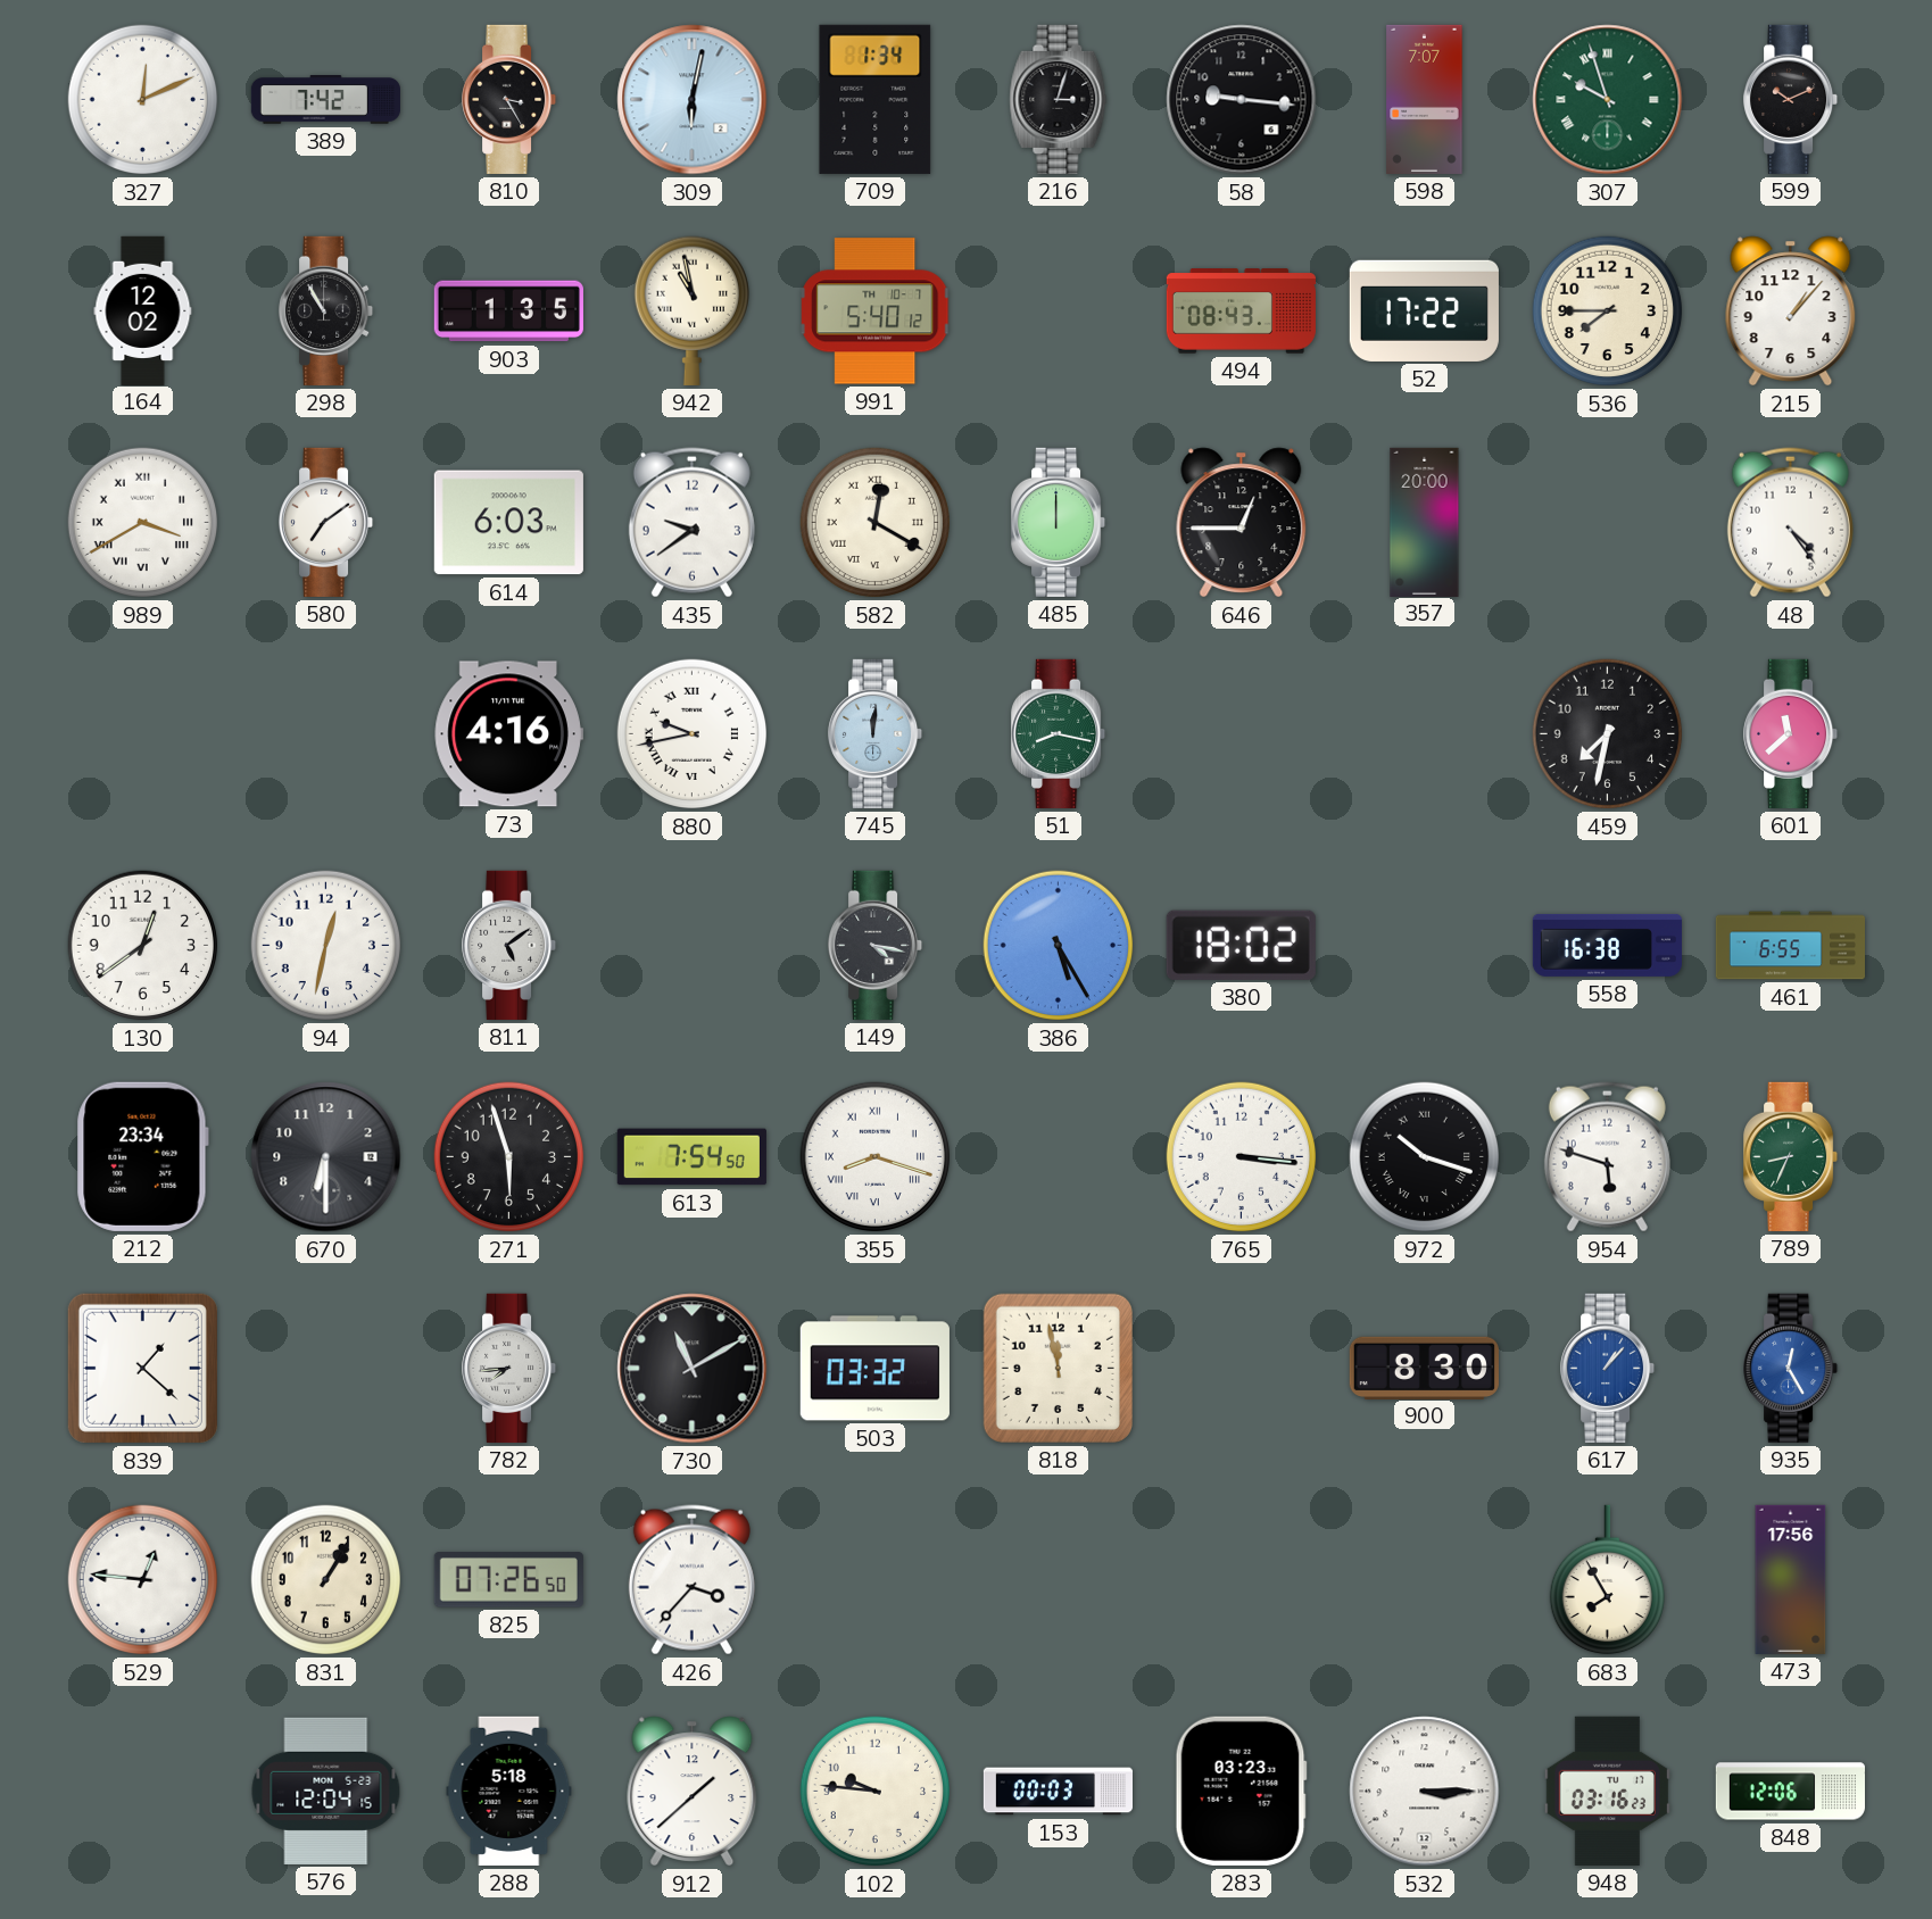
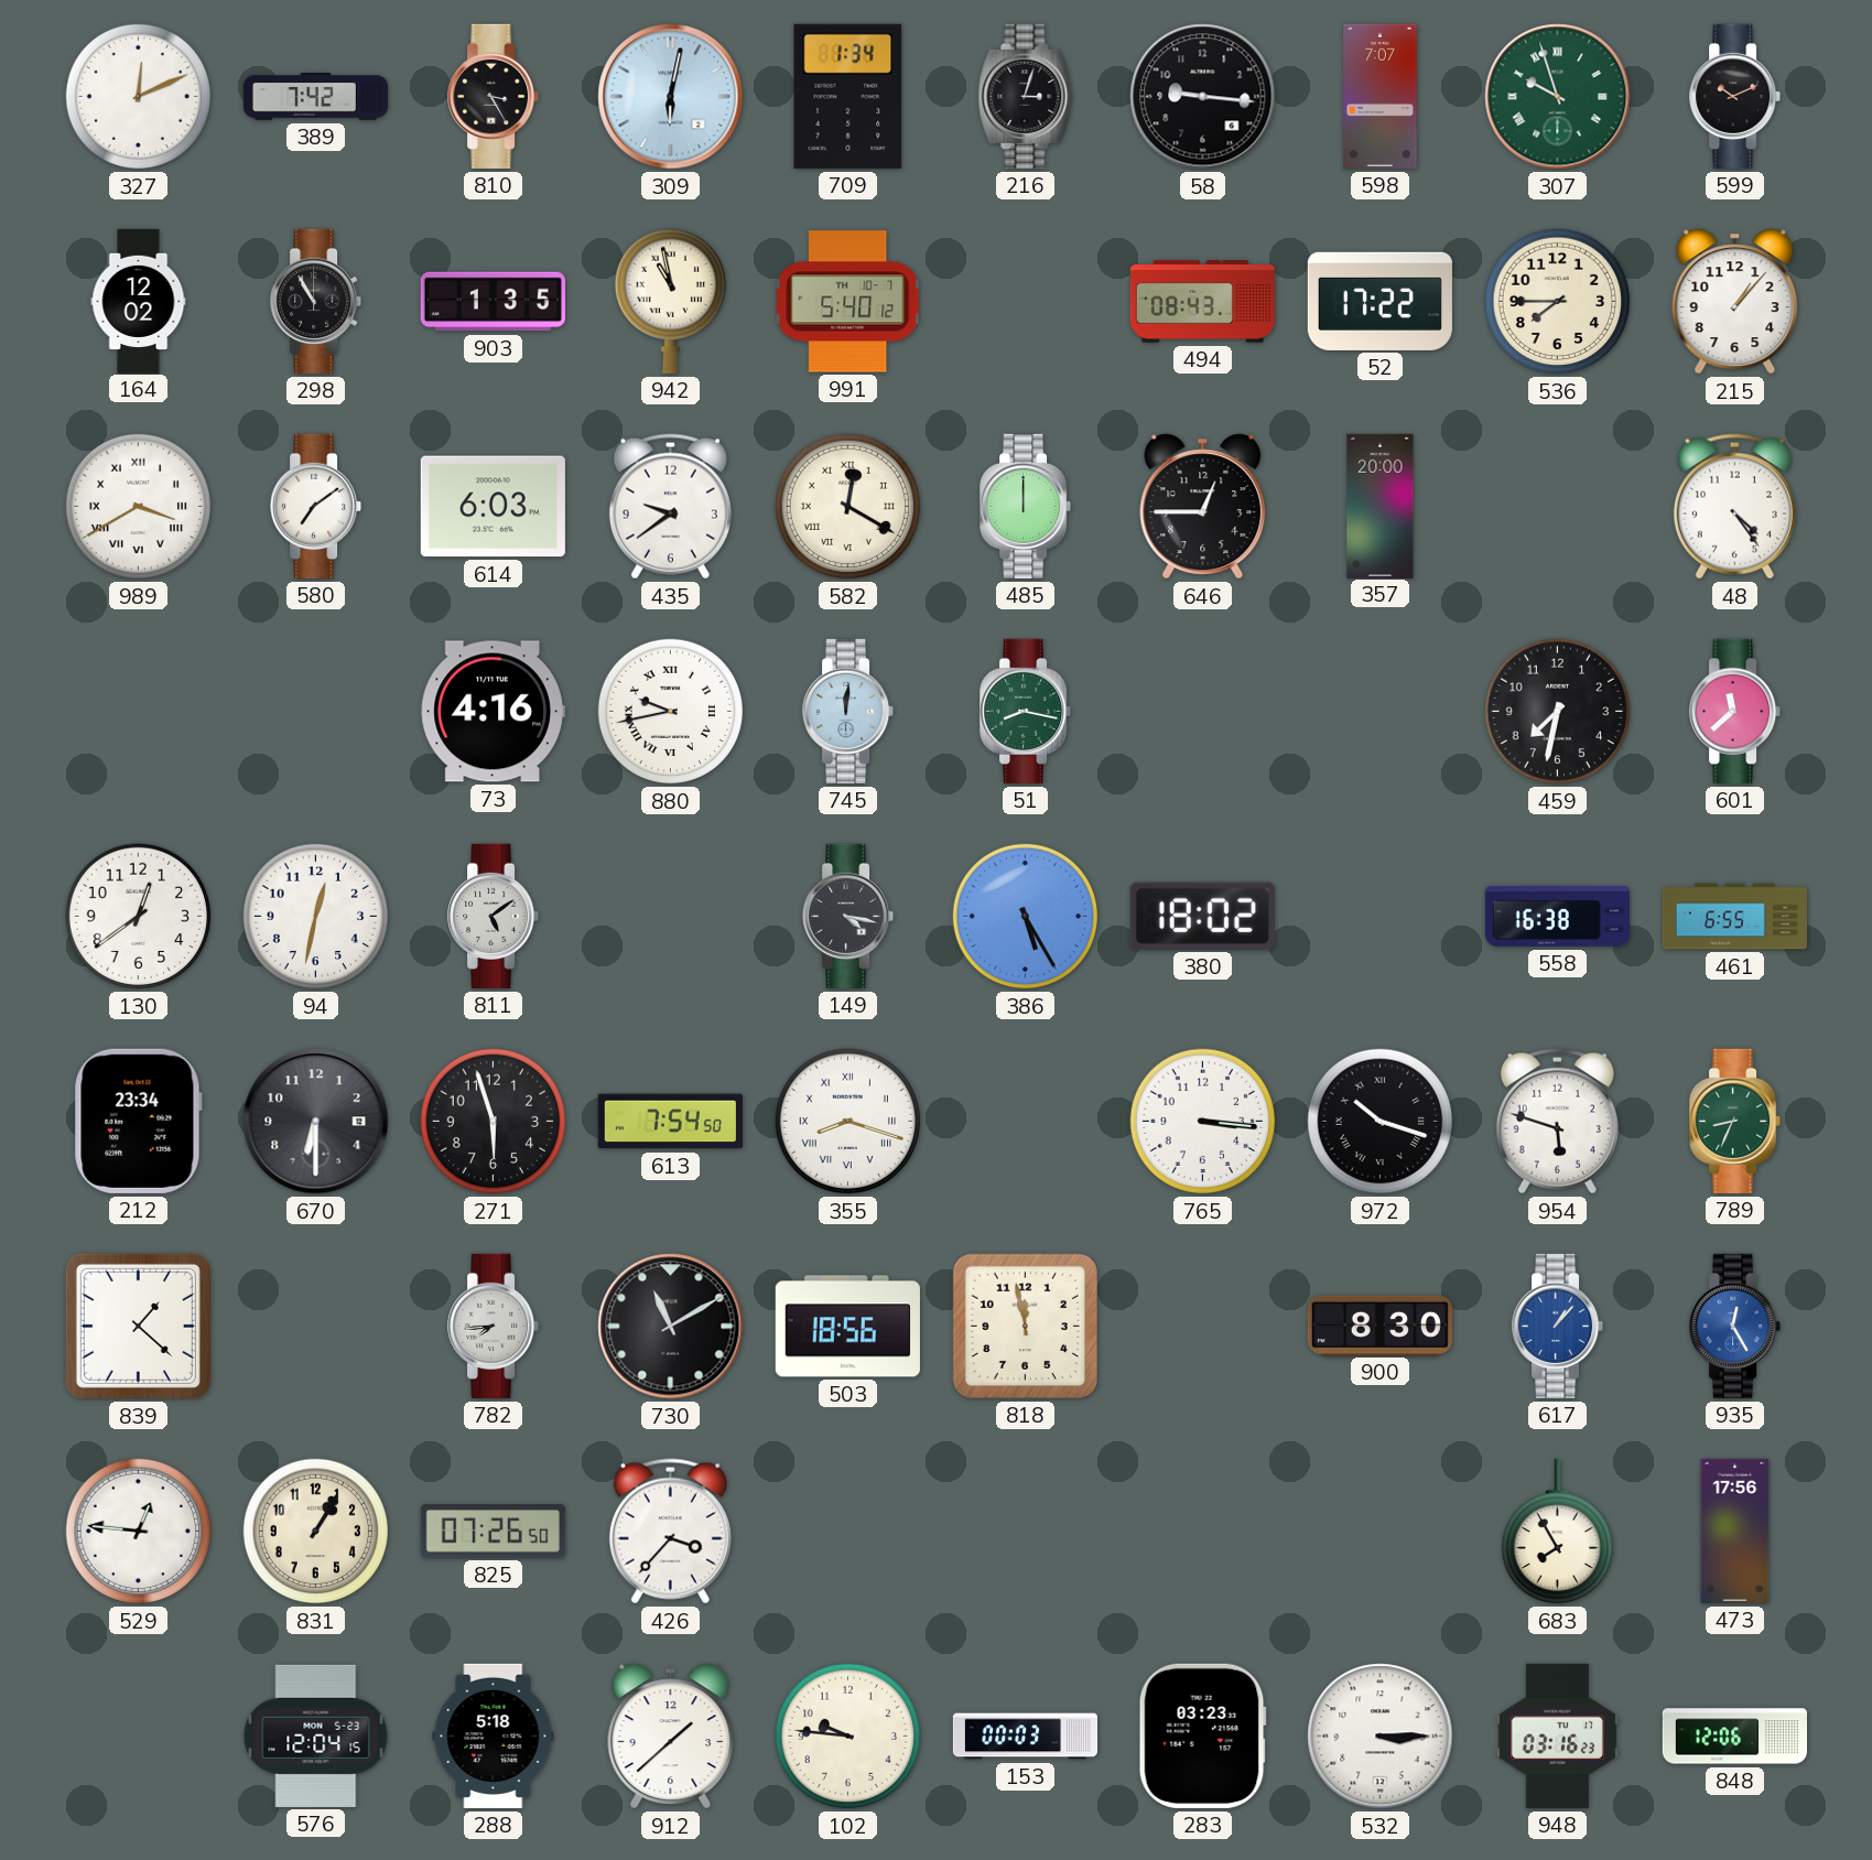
503: 03:32 -> 18:56 (847, 1327)
